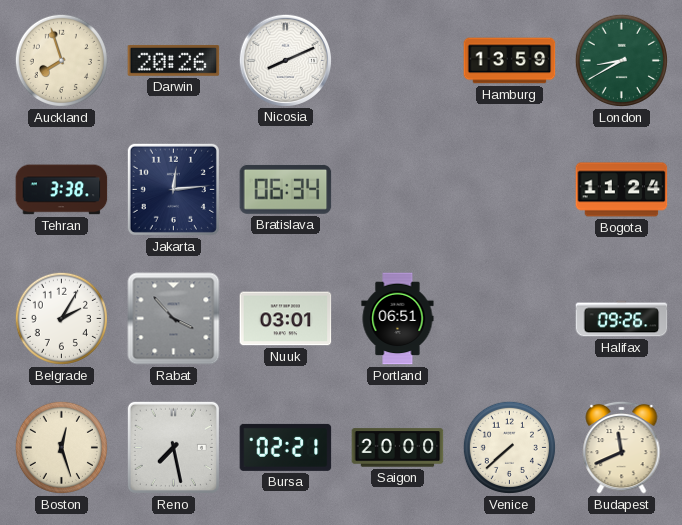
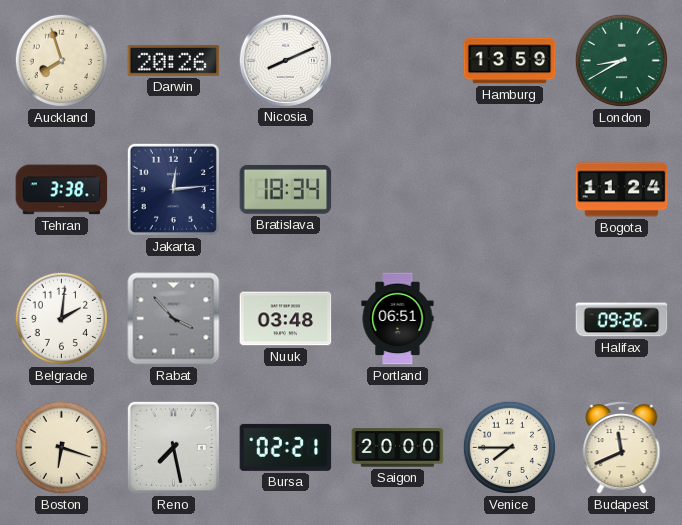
Bratislava: 06:34 -> 18:34 (286, 189)
Belgrade: 2:05 -> 2:01 (61, 318)
Nuuk: 03:01 -> 03:48 (286, 319)
Boston: 12:27 -> 6:18 (61, 447)
Venice: 7:38 -> 7:45 (509, 447)
